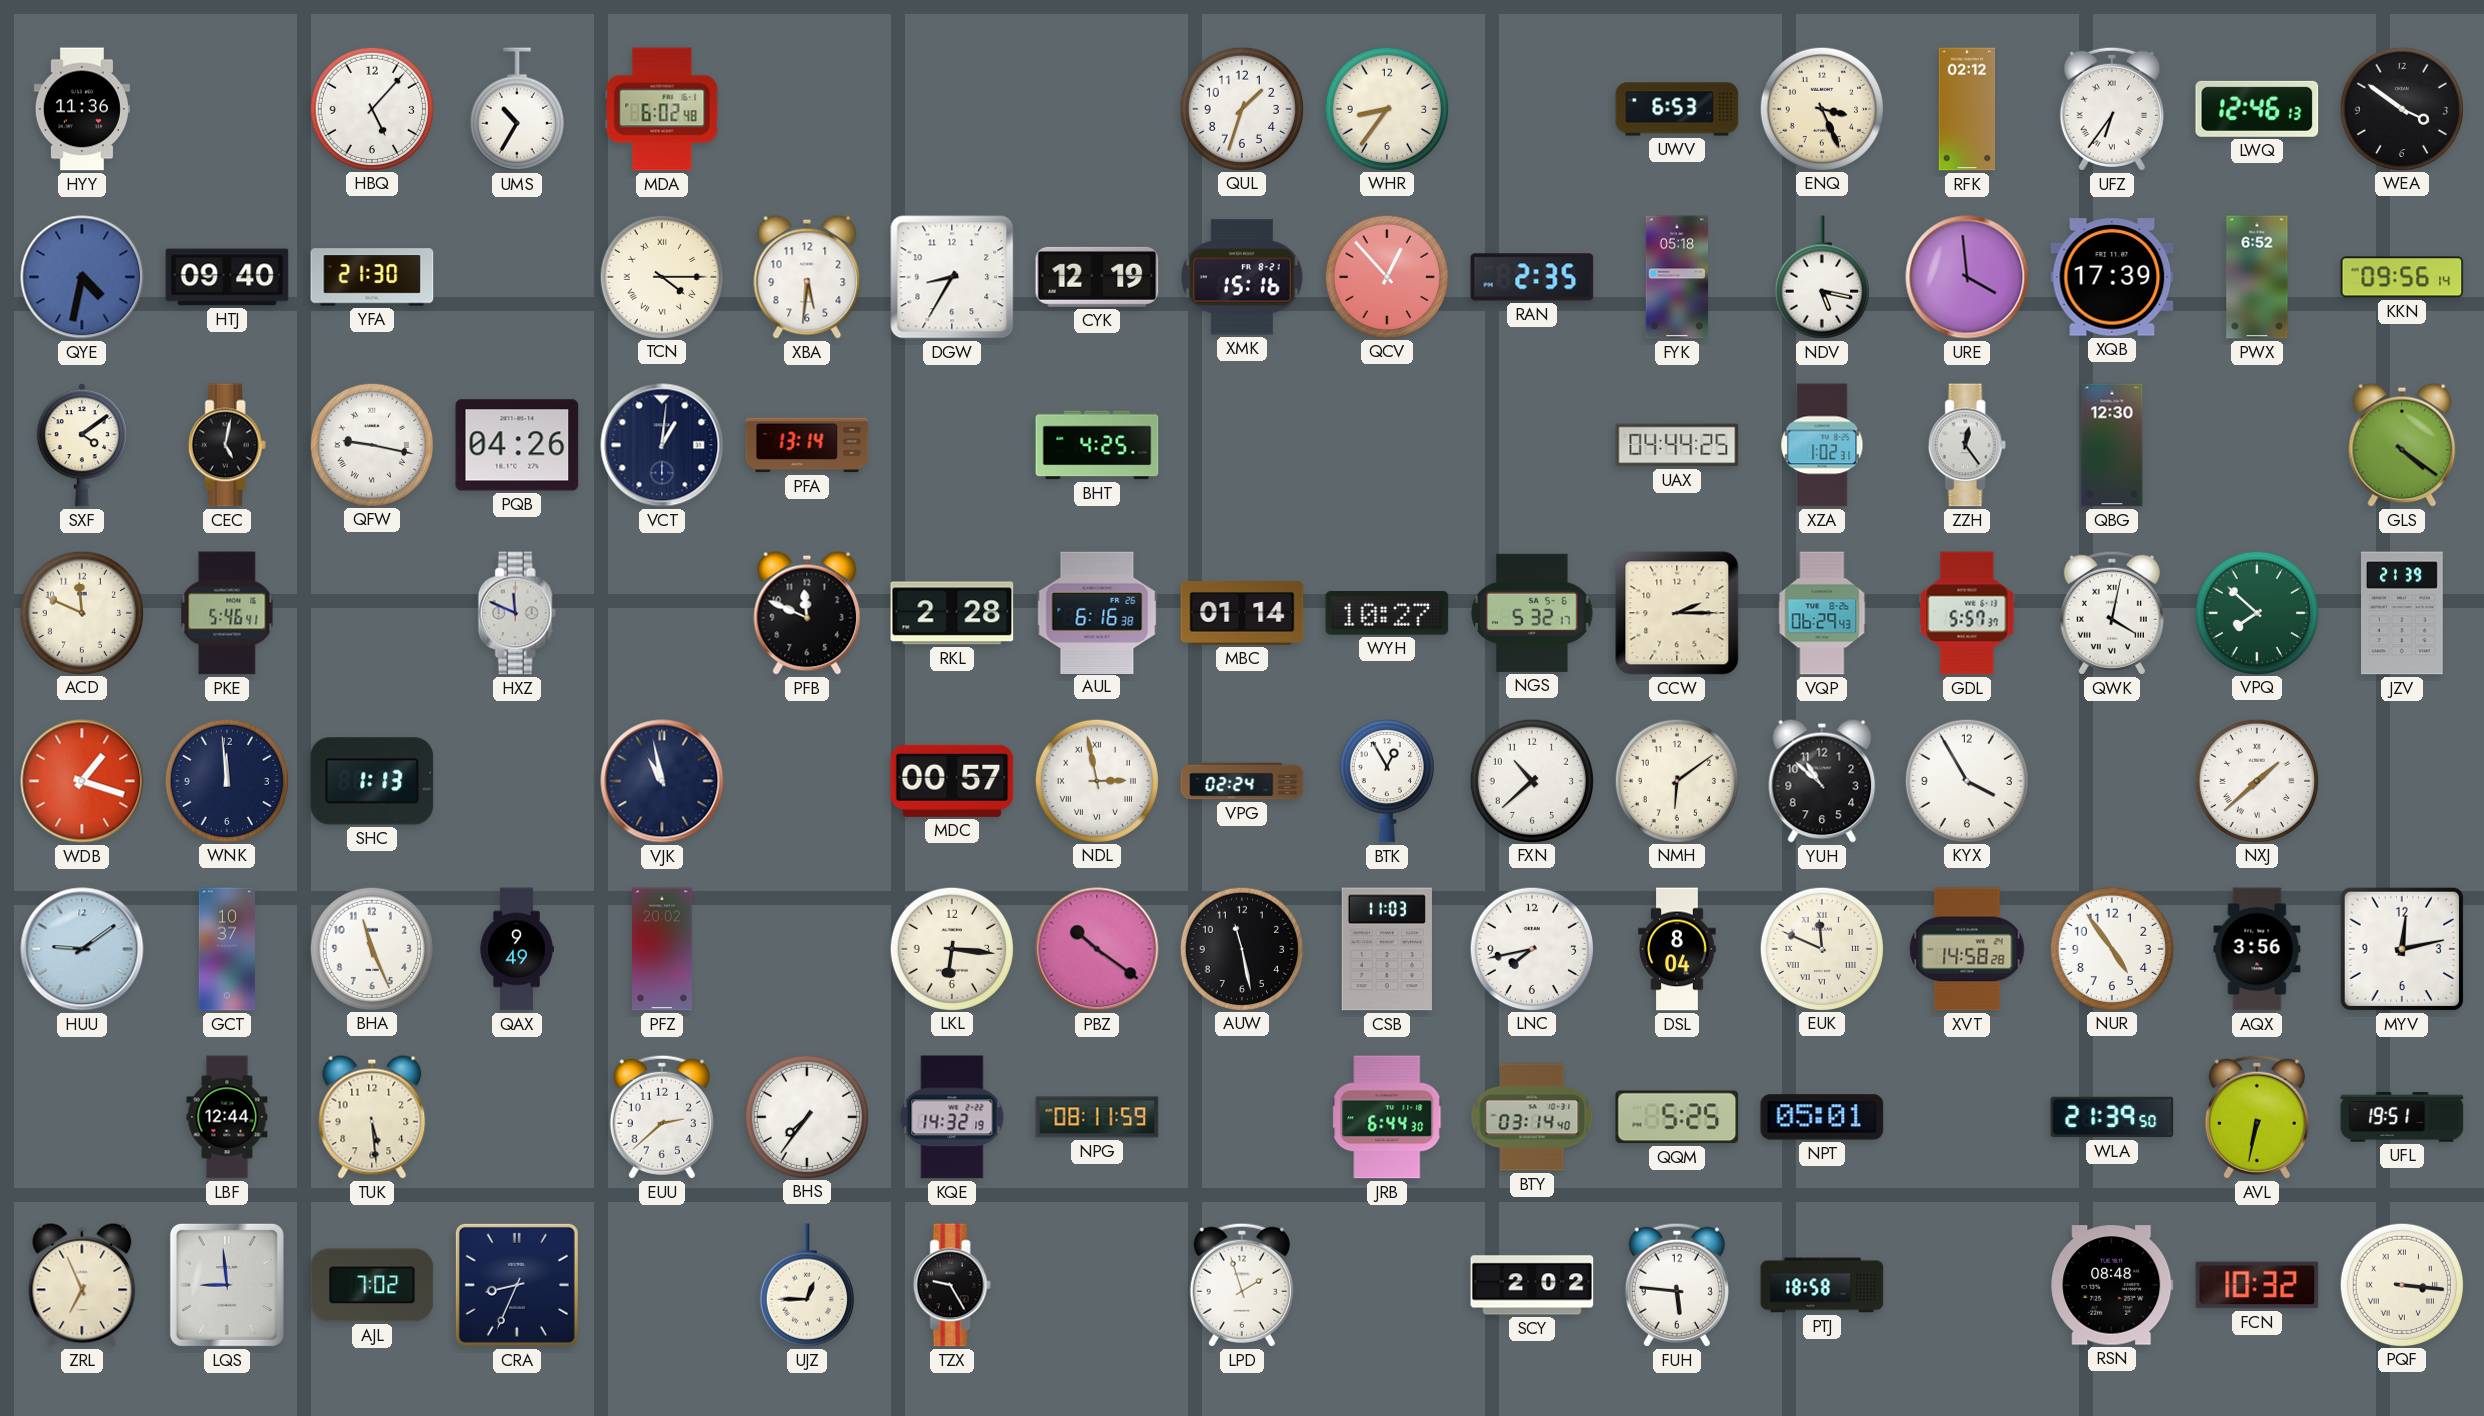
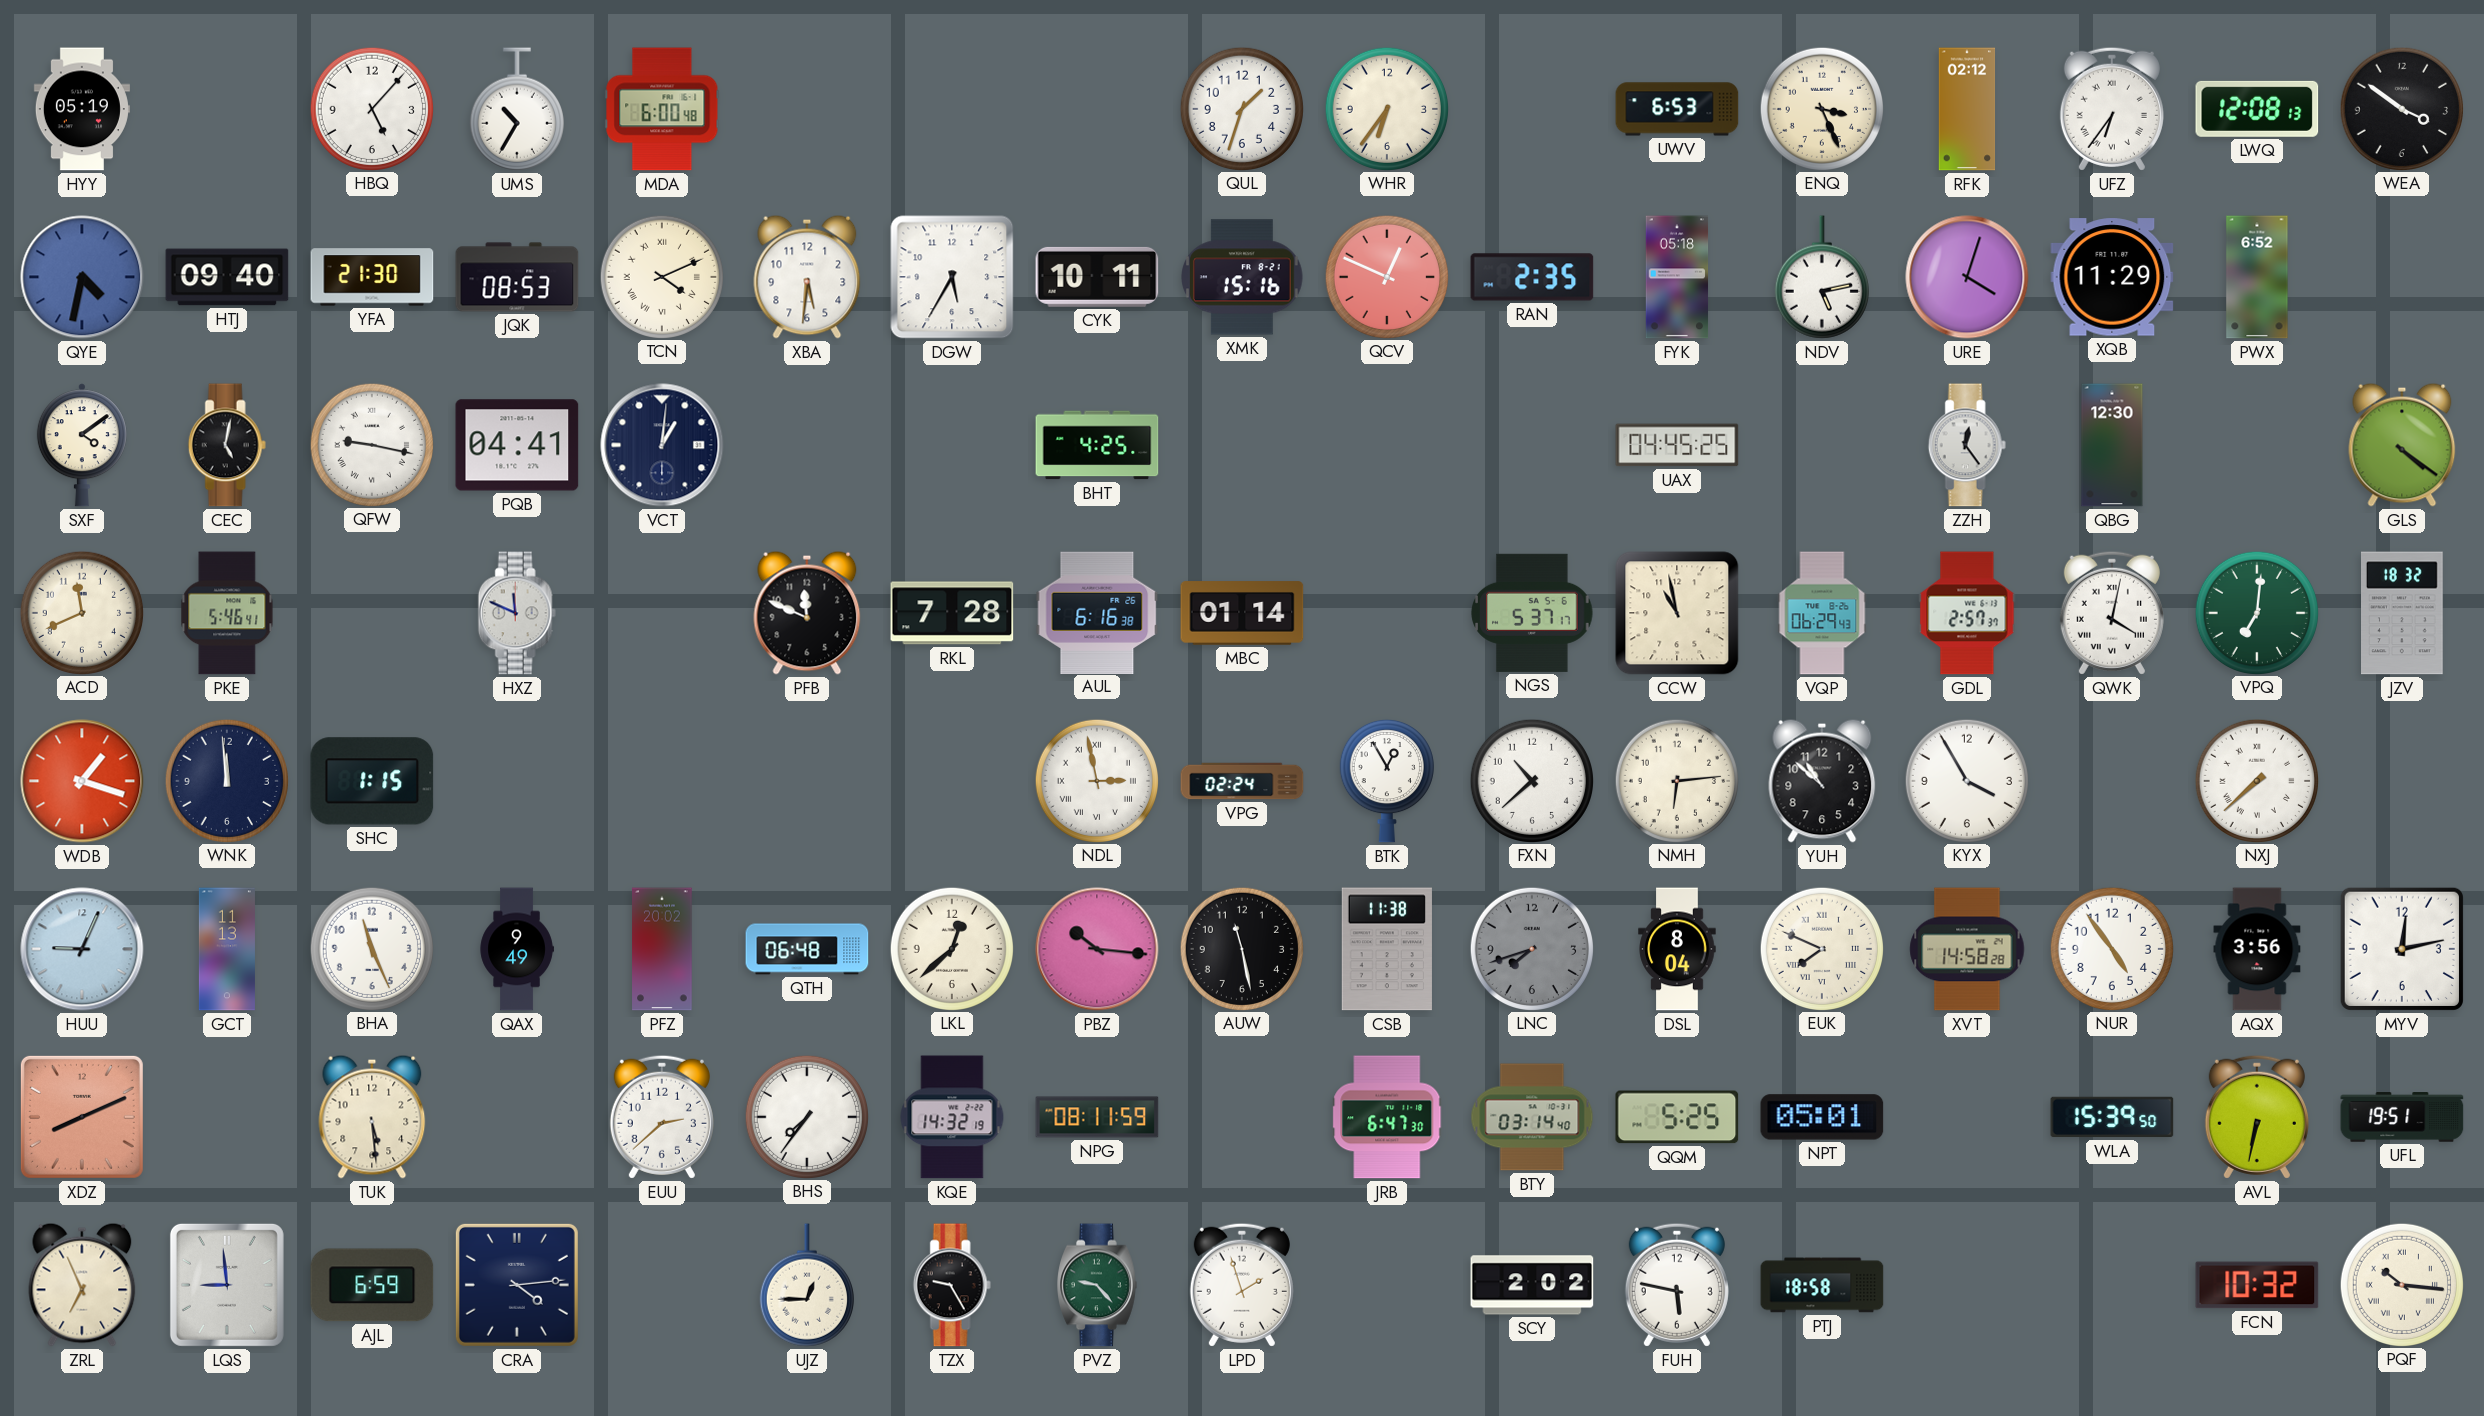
HYY: 11:36 -> 05:19 (82, 109)
MDA: 6:02 -> 6:00 (662, 109)
WHR: 8:36 -> 6:36 (1386, 108)
LWQ: 12:46 -> 12:08 (2257, 109)
JQK: none -> 08:53 (517, 277)
TCN: 4:15 -> 4:11 (661, 276)
DGW: 8:35 -> 5:35 (952, 277)
CYK: 12:19 -> 10:11 (1097, 277)
QCV: 12:53 -> 12:49 (1386, 276)
NDV: 5:17 -> 5:13 (1822, 277)
URE: 3:59 -> 4:03 (1967, 277)
XQB: 17:39 -> 11:29 (2112, 277)
KKN: 09:56 -> none (2402, 277)
PQB: 04:26 -> 04:41 (517, 445)
PFA: 13:14 -> none (807, 445)
UAX: 04:44 -> 04:45 (1677, 445)
XZA: 1:02 -> none (1822, 445)
ACD: 11:49 -> 11:41 (81, 612)
RKL: 2:28 -> 7:28 (952, 613)
WYH: 10:27 -> none (1387, 614)
NGS: 5:32 -> 5:37 (1532, 613)
CCW: 2:15 -> 10:58 (1677, 613)
GDL: 5:57 -> 2:57 (1967, 613)
VPQ: 7:52 -> 7:01 (2256, 612)
JZV: 21:39 -> 18:32 (2403, 613)
SHC: 1:13 -> 1:15 (372, 781)
VJK: 10:58 -> none (662, 781)
MDC: 00:57 -> none (952, 781)
NMH: 6:09 -> 6:14 (1676, 780)
NXJ: 1:38 -> 7:38 (2256, 780)
HUU: 9:09 -> 9:04 (82, 949)
GCT: 10:37 -> 11:13 (227, 949)
QTH: none -> 06:48 (807, 949)
LKL: 6:16 -> 12:38 (951, 948)
PBZ: 10:21 -> 10:16 (1097, 949)
CSB: 11:03 -> 11:38 (1387, 949)
LNC: 7:43 -> 7:42 (1531, 948)
LNC dial: white -> grey (1531, 948)
EUK: 11:49 -> 7:49 (1821, 948)
XDZ: none -> 8:11 (82, 1117)
LBF: 12:44 -> none (227, 1117)
JRB: 6:44 -> 6:47 (1387, 1117)
WLA: 21:39 -> 15:39 (2112, 1117)
AJL: 7:02 -> 6:59 (372, 1285)
CRA: 8:34 -> 4:14 (517, 1285)
PVZ: none -> 9:23 (1097, 1285)
FUH: 5:46 -> 5:47 (1677, 1285)
RSN: 08:48 -> none (2112, 1285)
PQF: 3:16 -> 10:16 (2401, 1284)
